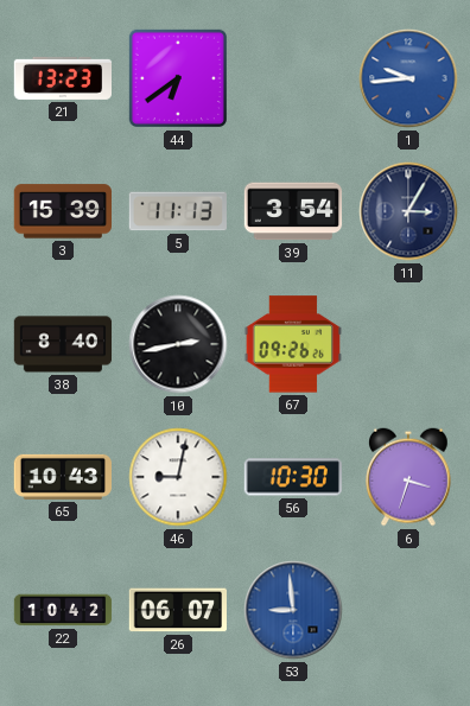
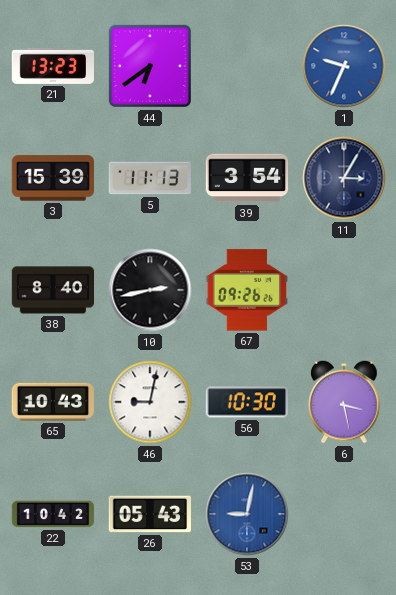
1: 9:44 -> 9:34 (344, 66)
6: 3:33 -> 3:28 (345, 402)
26: 06:07 -> 05:43 (149, 514)
53: 8:59 -> 9:02 (247, 514)
